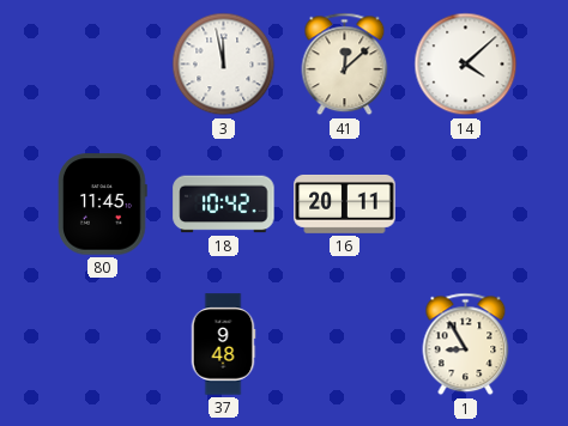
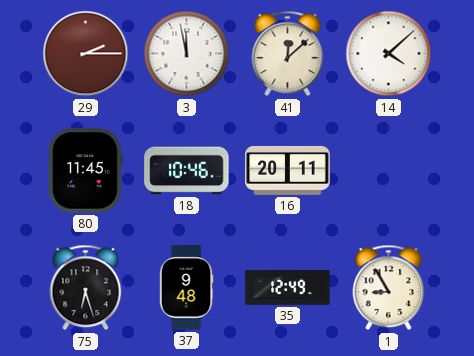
29: none -> 2:15 (86, 54)
18: 10:42 -> 10:46 (187, 171)
75: none -> 6:27 (86, 288)
35: none -> 12:49 (288, 288)
